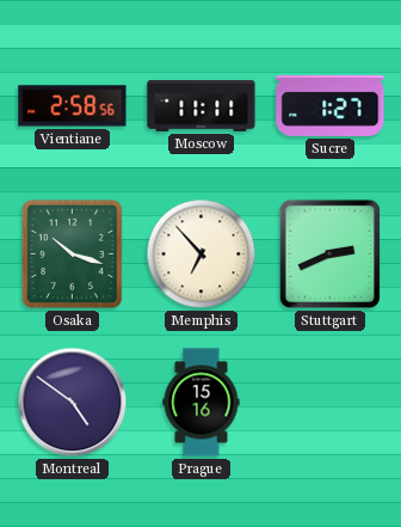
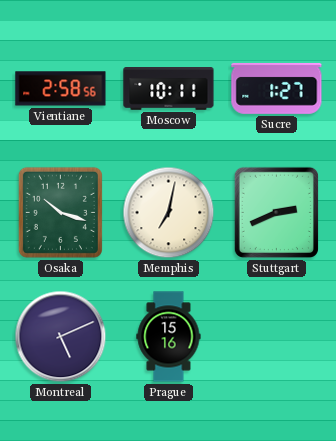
Moscow: 11:11 -> 10:11 (169, 89)
Memphis: 6:53 -> 7:02 (169, 213)
Montreal: 4:51 -> 5:11 (61, 337)
